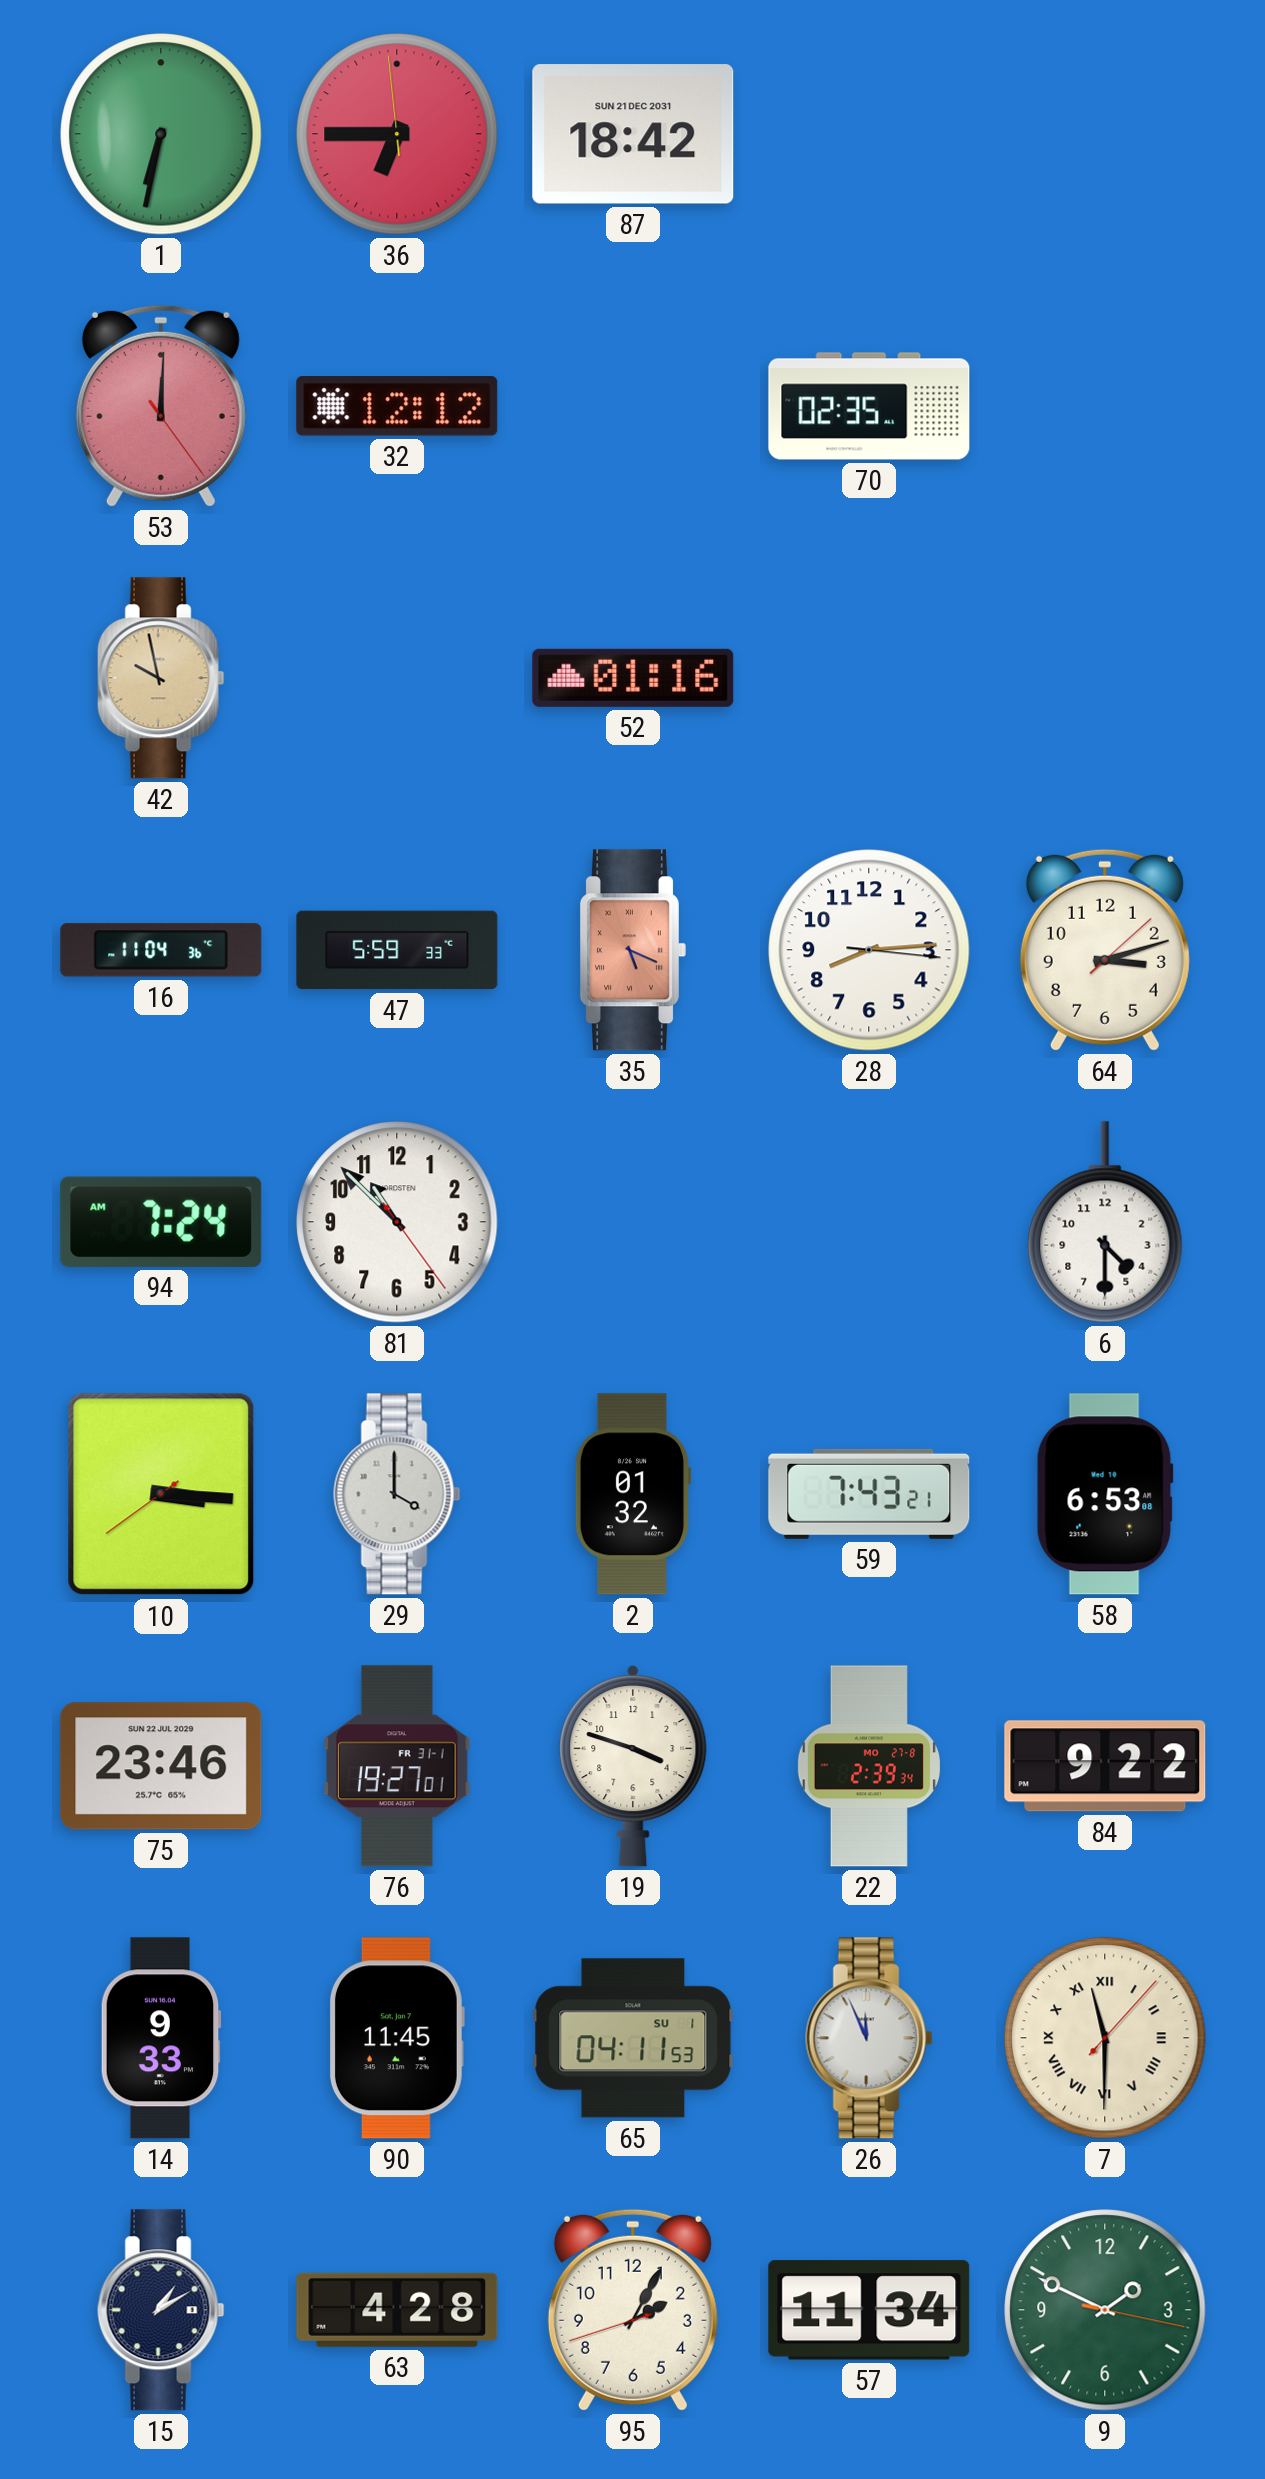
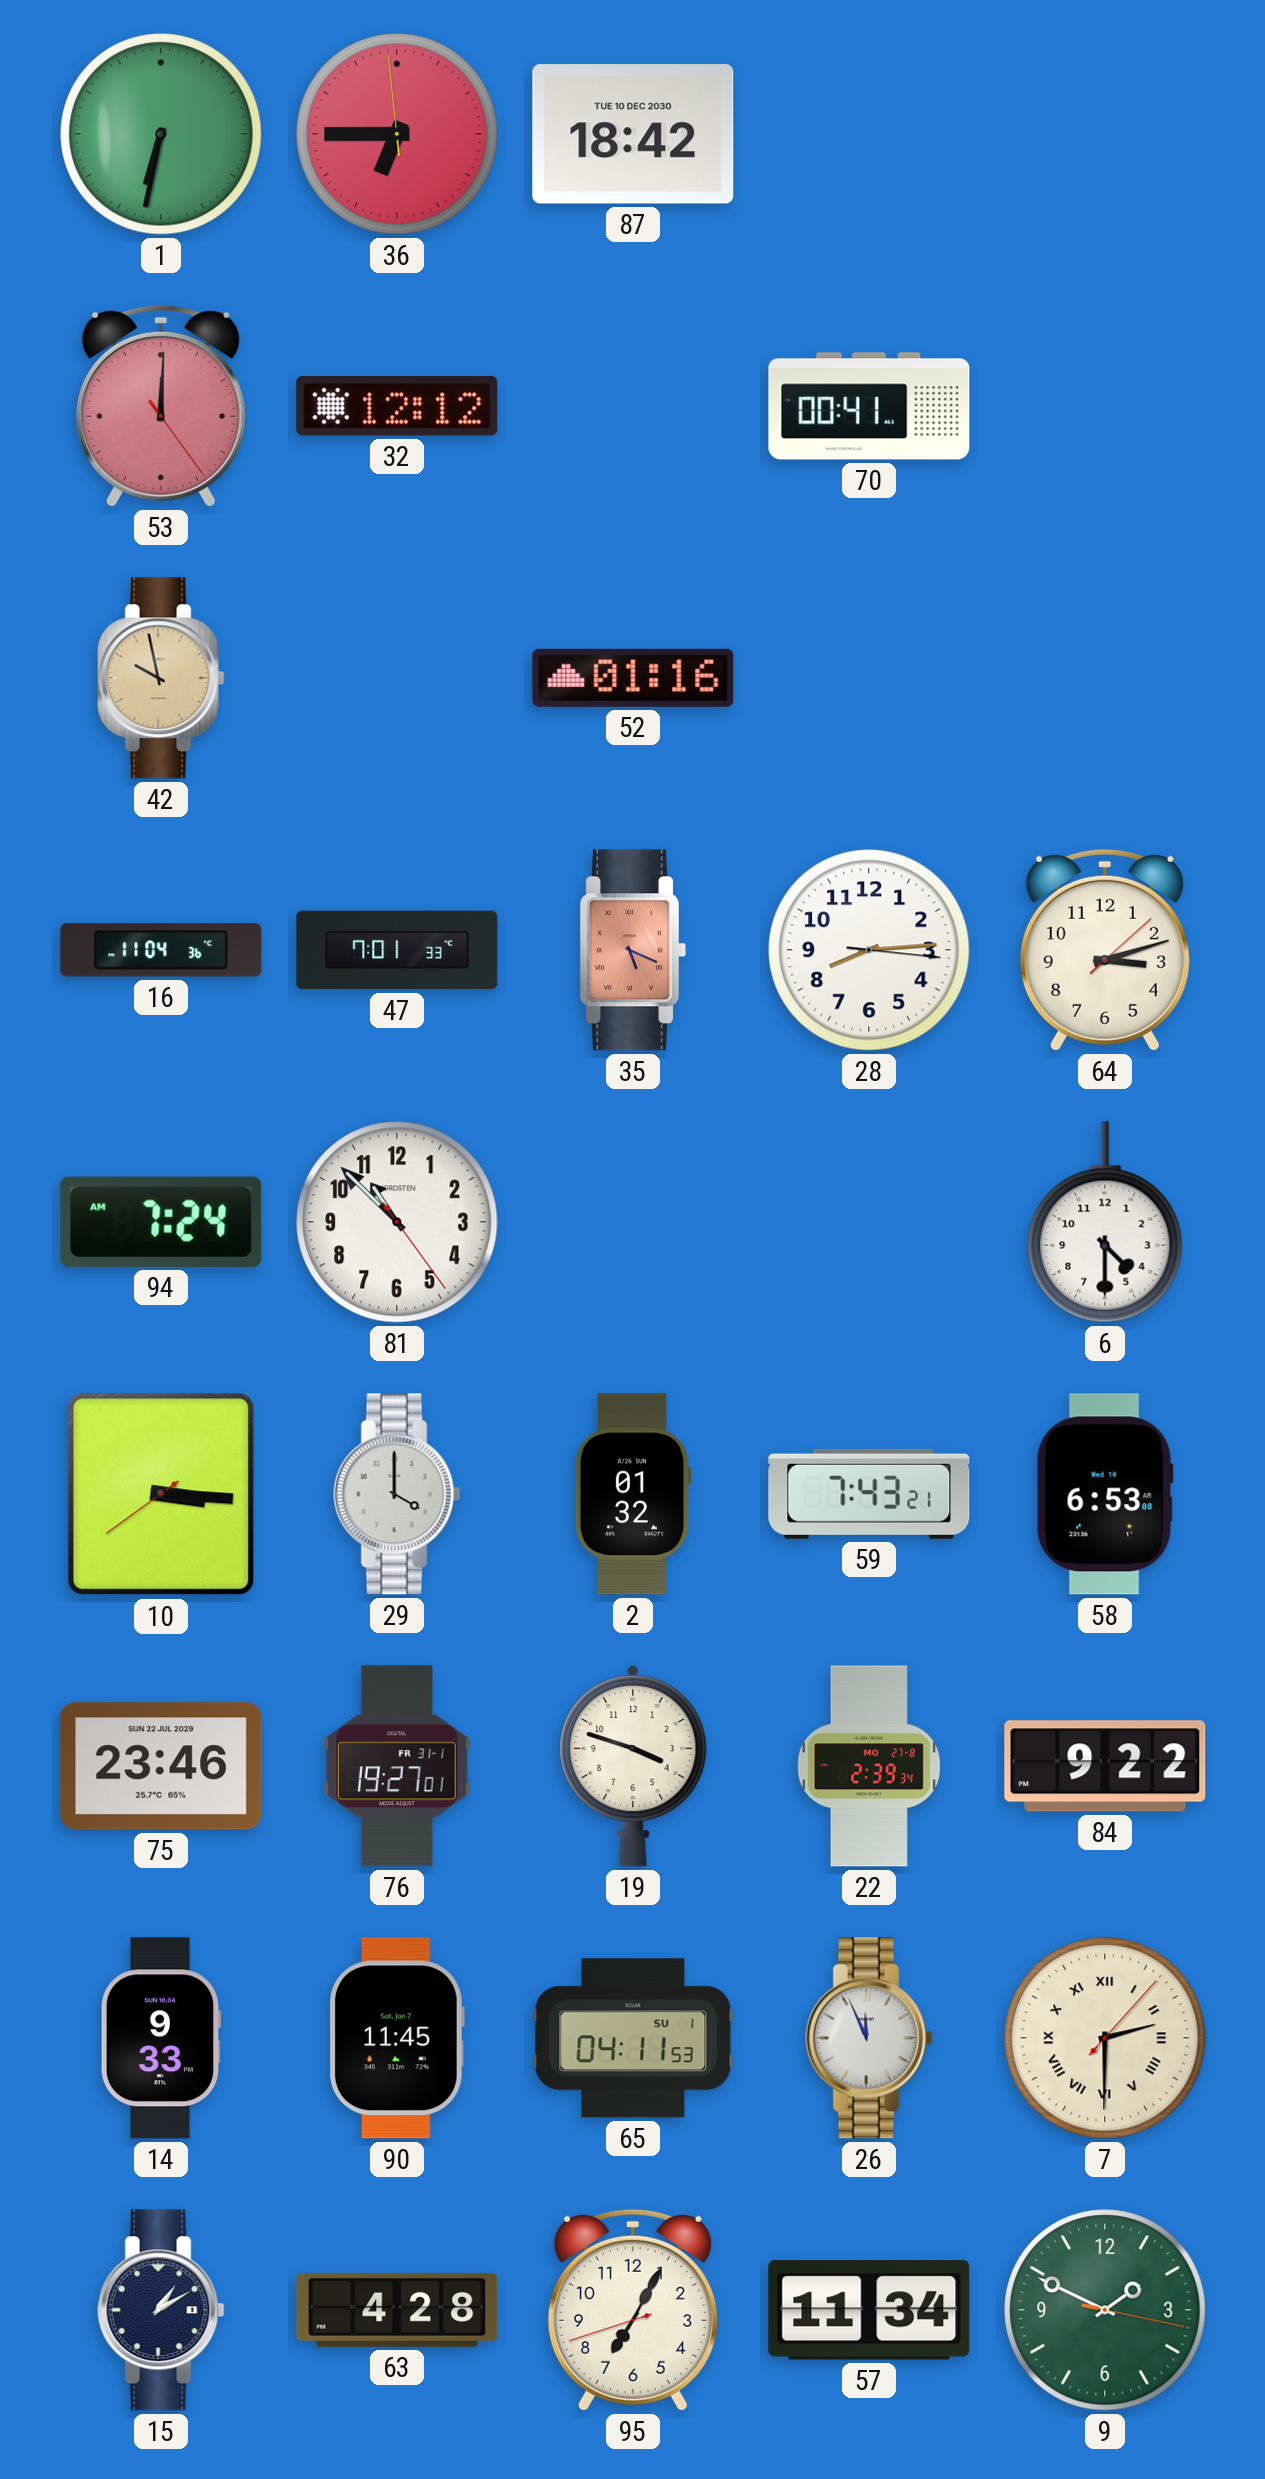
87 date: SUN 21 DEC 2031 -> TUE 10 DEC 2030 (633, 134)
70: 02:35 -> 00:41 (869, 406)
47: 5:59 -> 7:01 (397, 950)
7: 11:30 -> 2:30 (1105, 2038)
95: 2:04 -> 7:04 (633, 2310)
